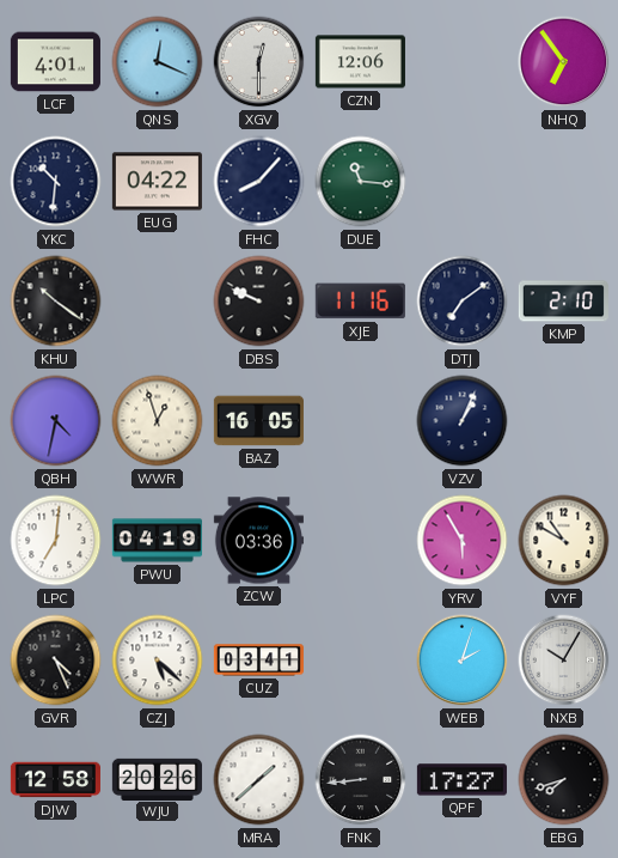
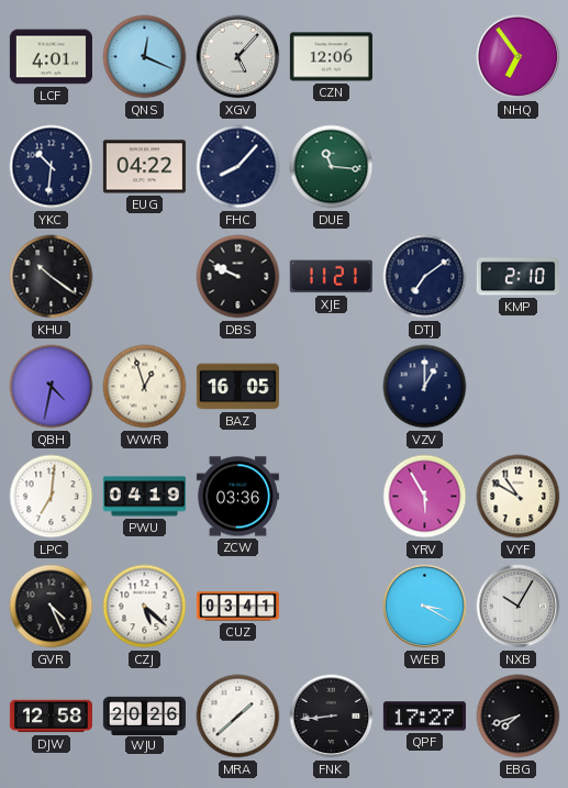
XGV: 12:30 -> 5:07 (238, 57)
XJE: 11:16 -> 11:21 (331, 277)
VZV: 1:04 -> 1:00 (425, 387)
WEB: 2:03 -> 3:20 (425, 607)
